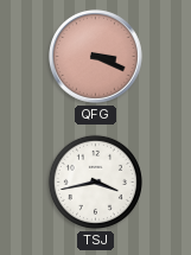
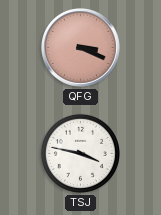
TSJ: 3:43 -> 3:47 (80, 153)
